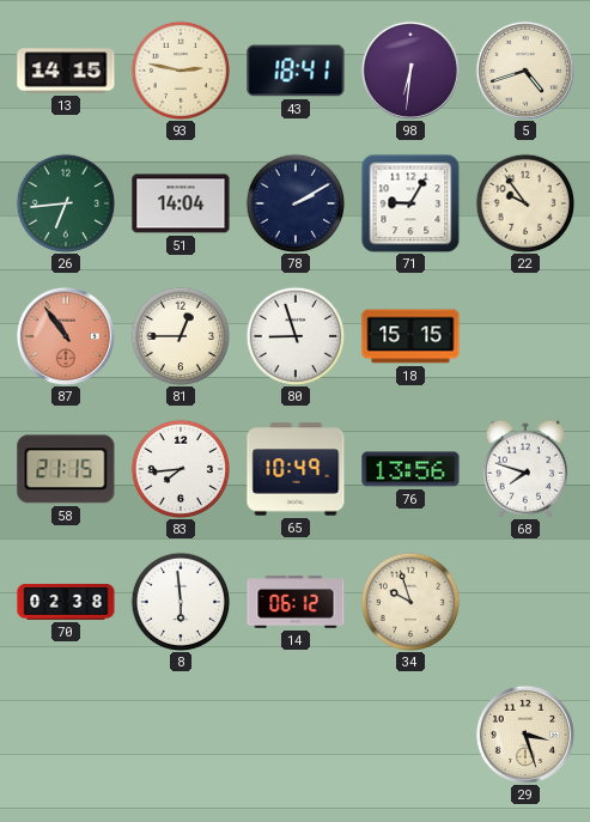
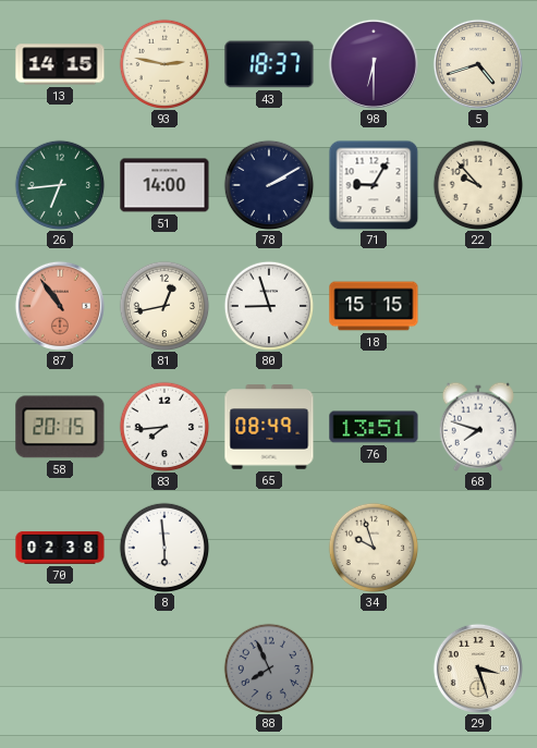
43: 18:41 -> 18:37 (269, 64)
98: 6:31 -> 6:30 (374, 64)
51: 14:04 -> 14:00 (164, 185)
22: 9:54 -> 9:53 (478, 185)
81: 12:45 -> 12:43 (164, 306)
58: 21:15 -> 20:15 (60, 427)
65: 10:49 -> 08:49 (269, 427)
76: 13:56 -> 13:51 (374, 427)
14: 06:12 -> none (296, 602)
88: none -> 7:56 (269, 669)
